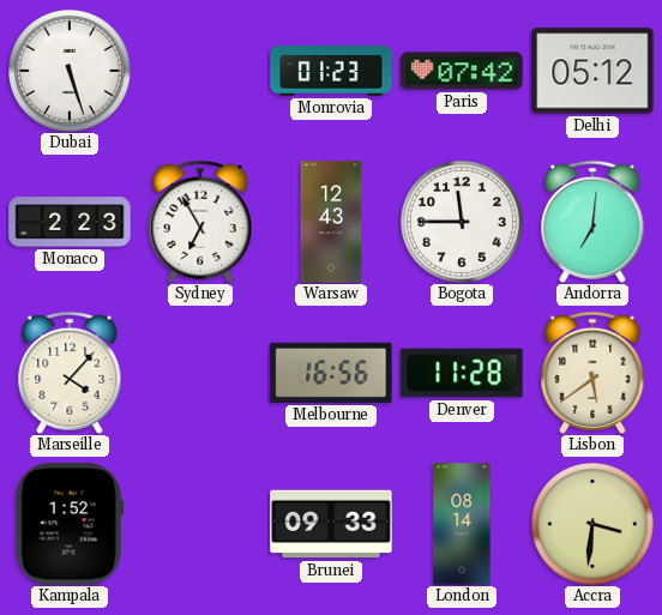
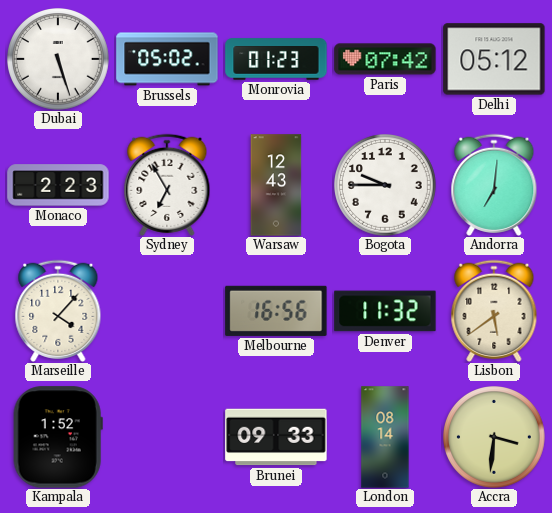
Brussels: none -> 05:02 (167, 59)
Bogota: 11:45 -> 9:45 (386, 186)
Denver: 11:28 -> 11:32 (385, 311)
